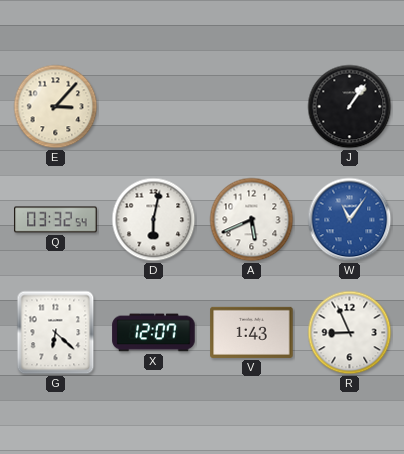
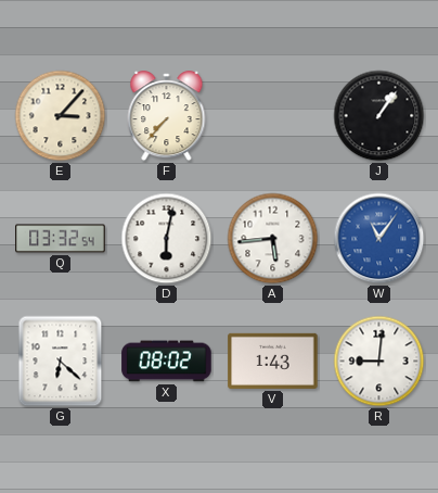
F: none -> 7:37 (167, 116)
A: 5:41 -> 5:44 (273, 239)
X: 12:07 -> 08:02 (167, 362)
R: 8:56 -> 9:01 (379, 362)
